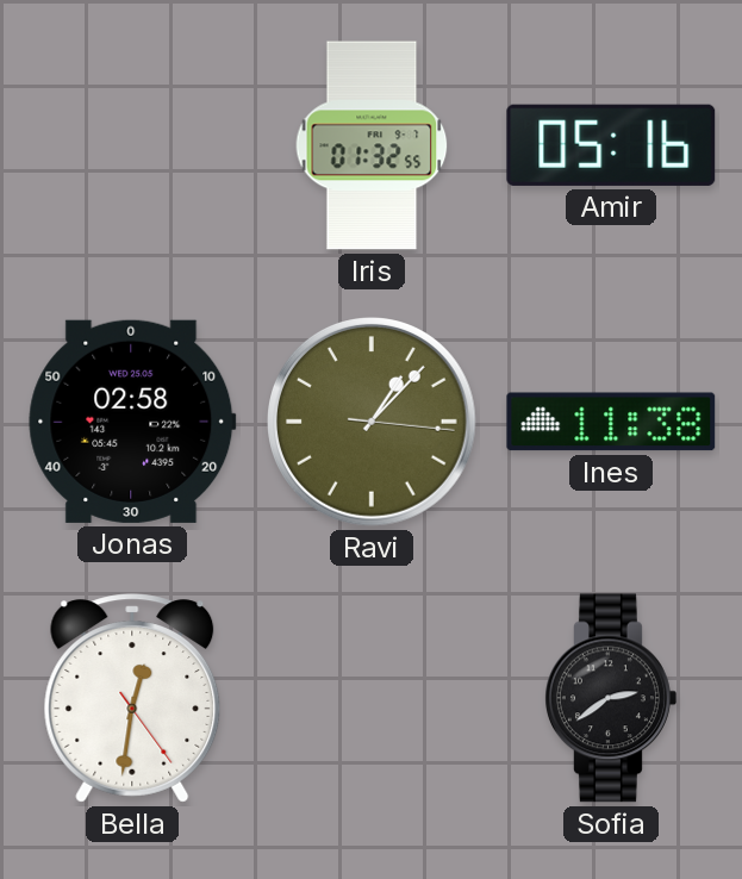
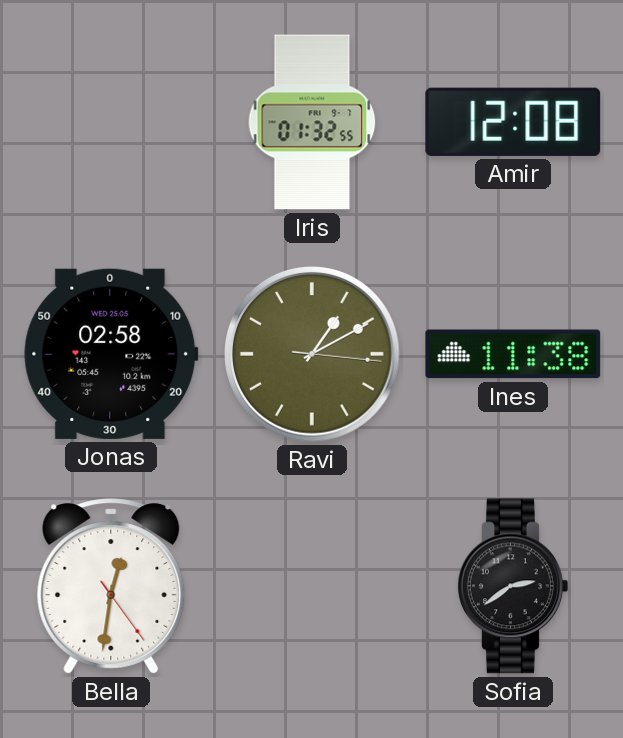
Amir: 05:16 -> 12:08 (513, 122)
Ravi: 1:07 -> 1:10 (313, 355)
